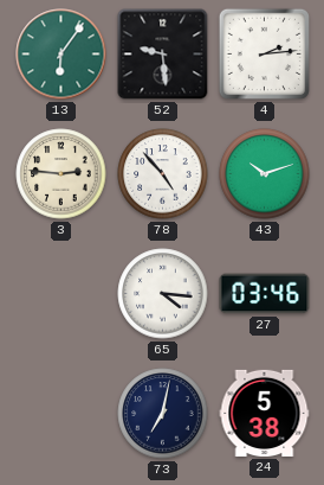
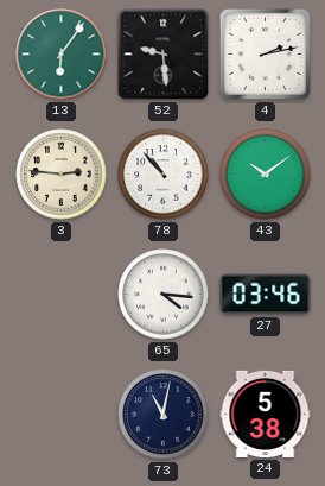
4: 2:14 -> 2:13 (265, 53)
78: 4:53 -> 10:53 (164, 175)
43: 10:12 -> 10:09 (266, 175)
73: 7:02 -> 11:02 (164, 415)
